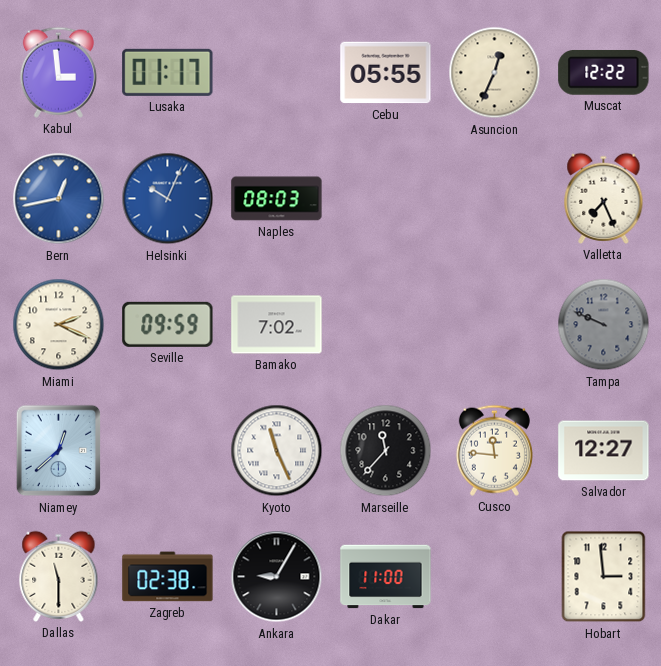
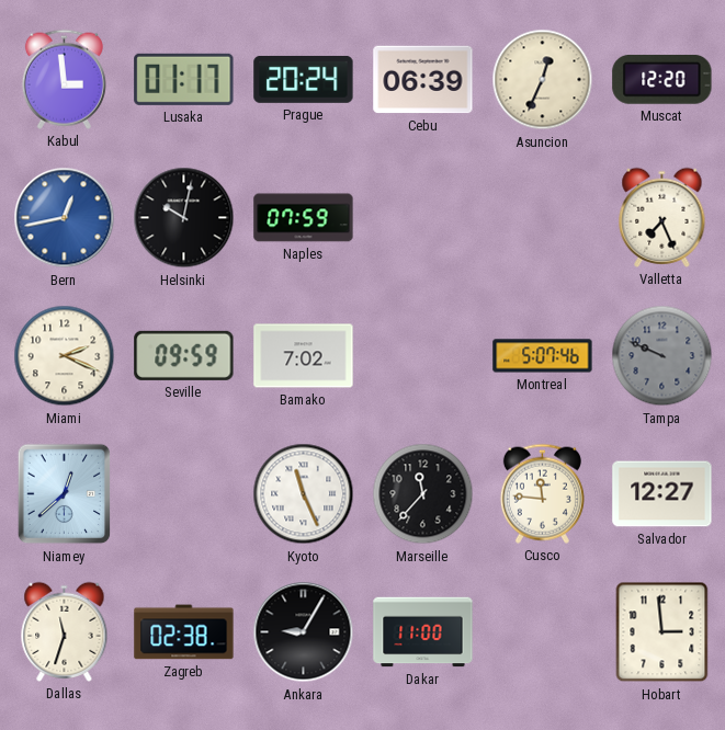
Prague: none -> 20:24 (304, 79)
Cebu: 05:55 -> 06:39 (423, 80)
Muscat: 12:22 -> 12:20 (662, 80)
Helsinki: 10:04 -> 10:02 (184, 218)
Helsinki dial: blue -> black (184, 218)
Naples: 08:03 -> 07:59 (304, 218)
Montreal: none -> 5:07 (543, 356)
Dallas: 11:30 -> 11:33 (65, 631)
